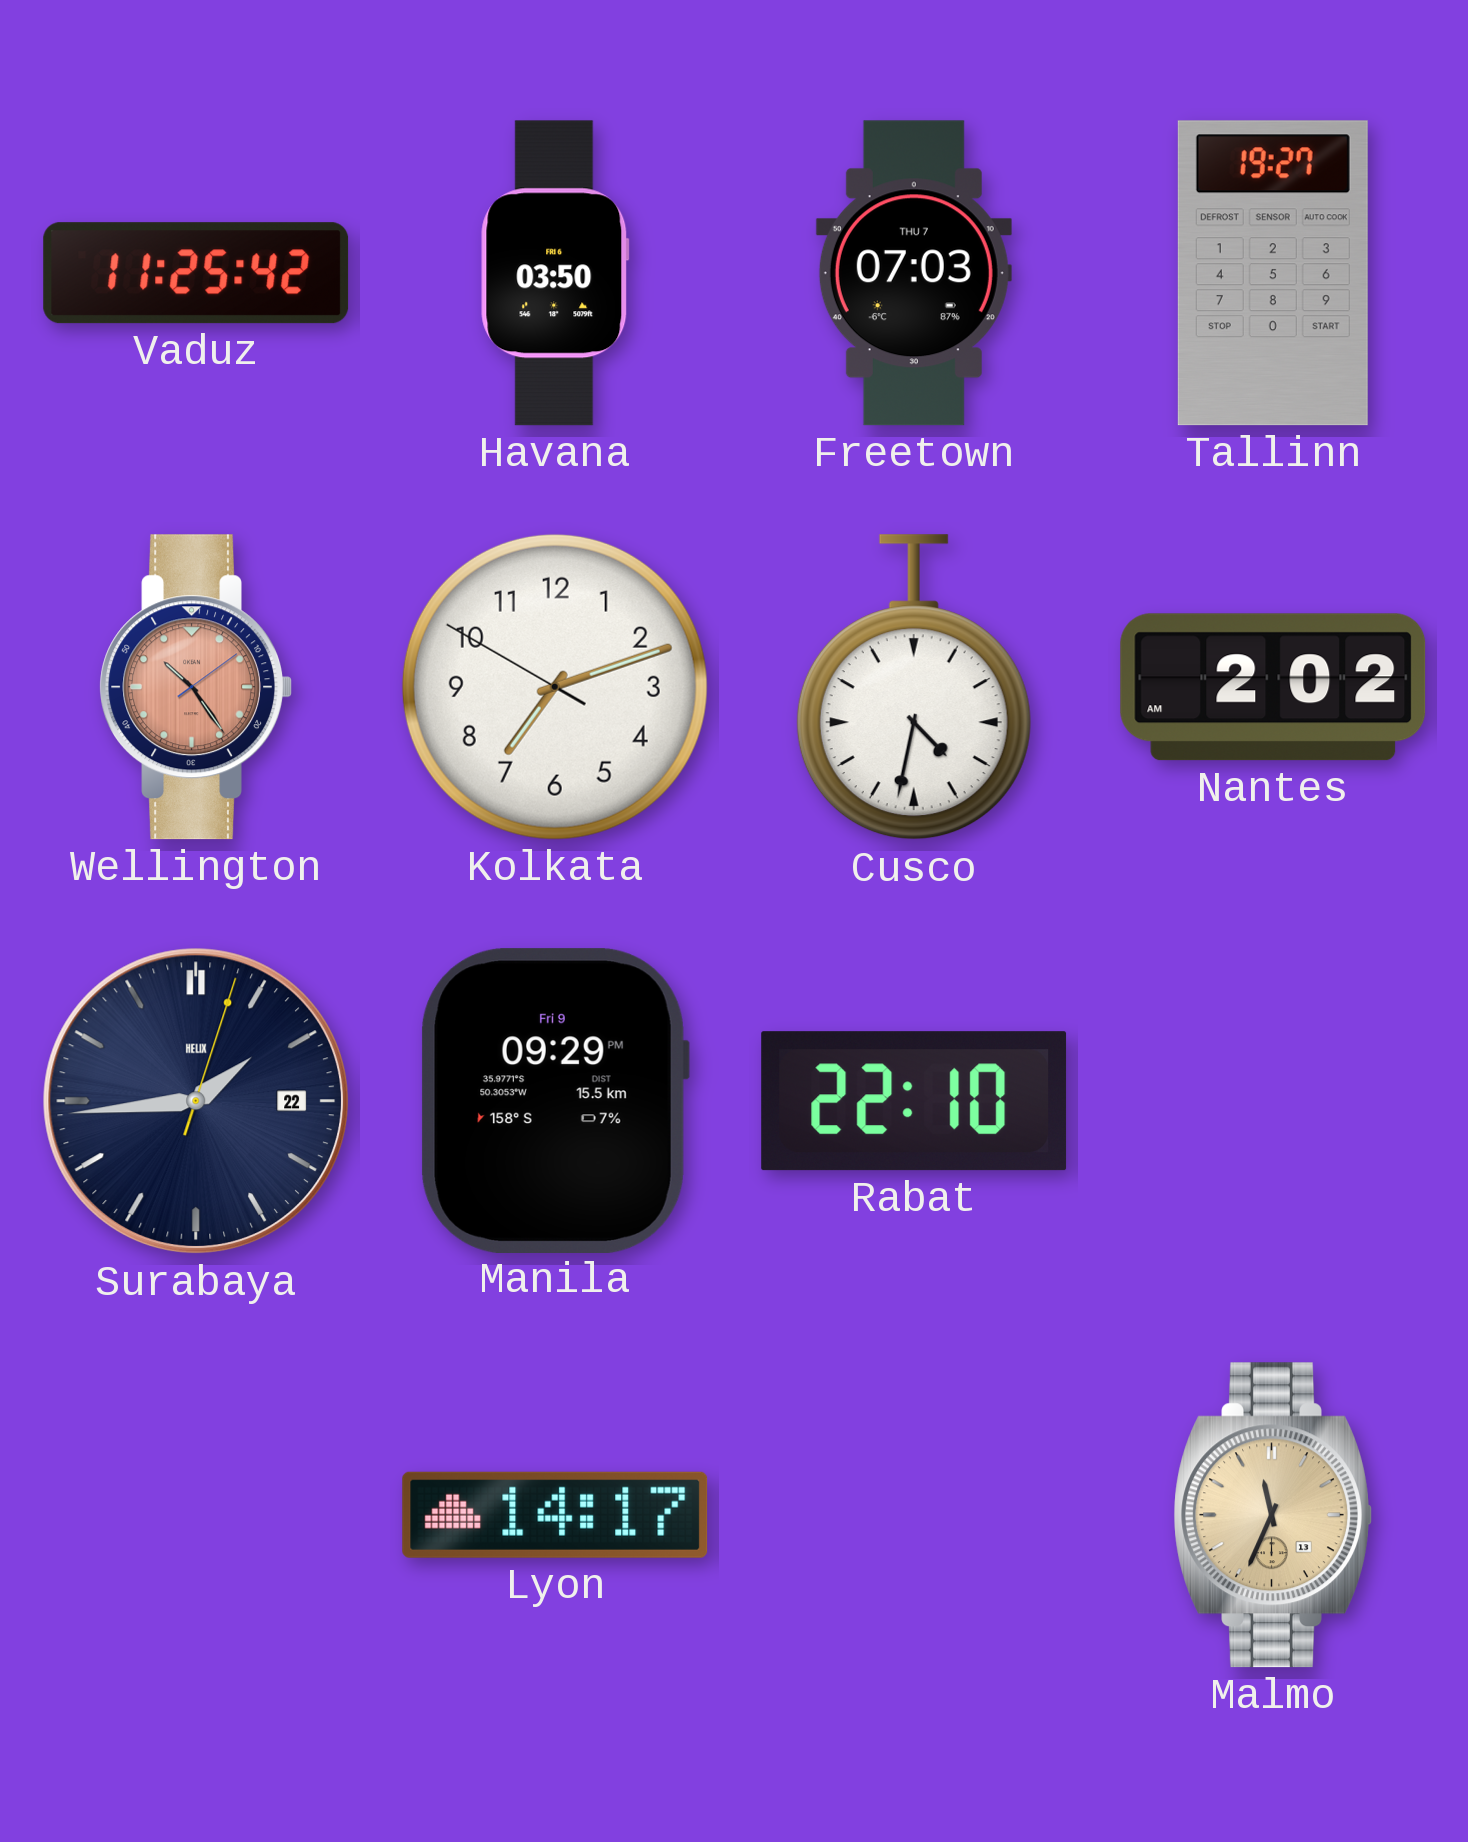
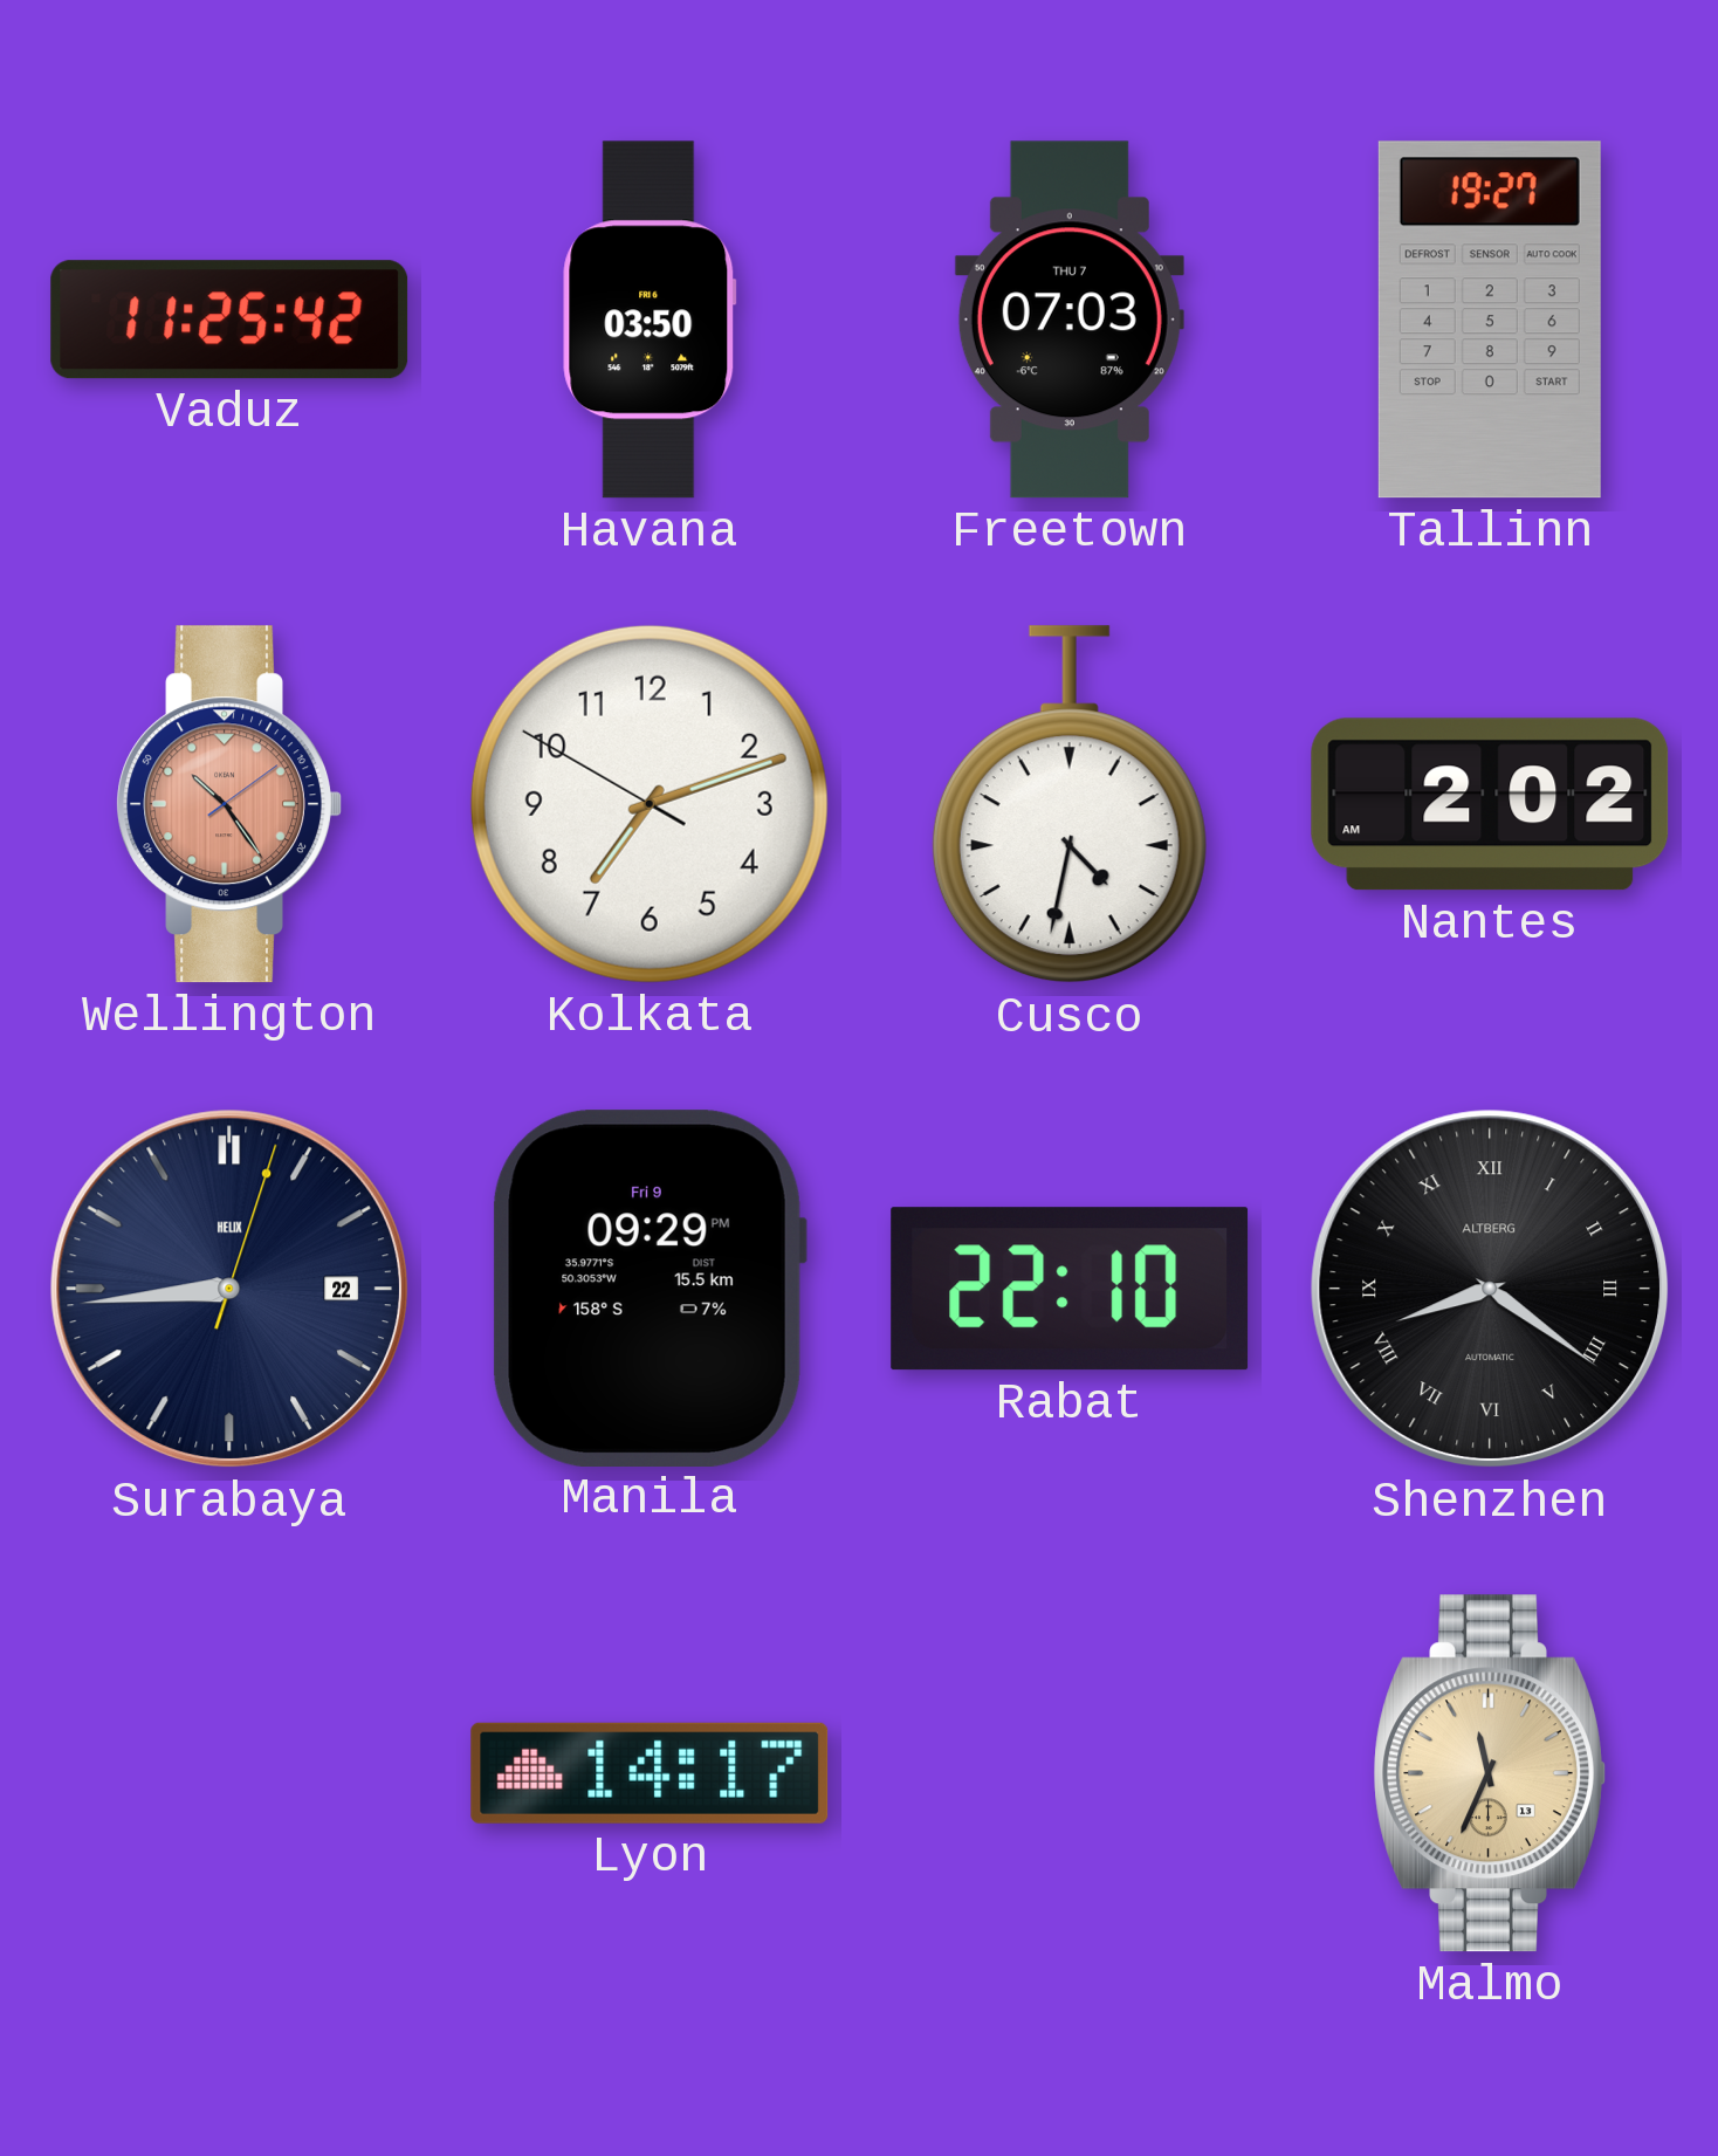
Surabaya: 1:44 -> 8:44 (229, 1289)
Shenzhen: none -> 8:21 (1490, 1289)
